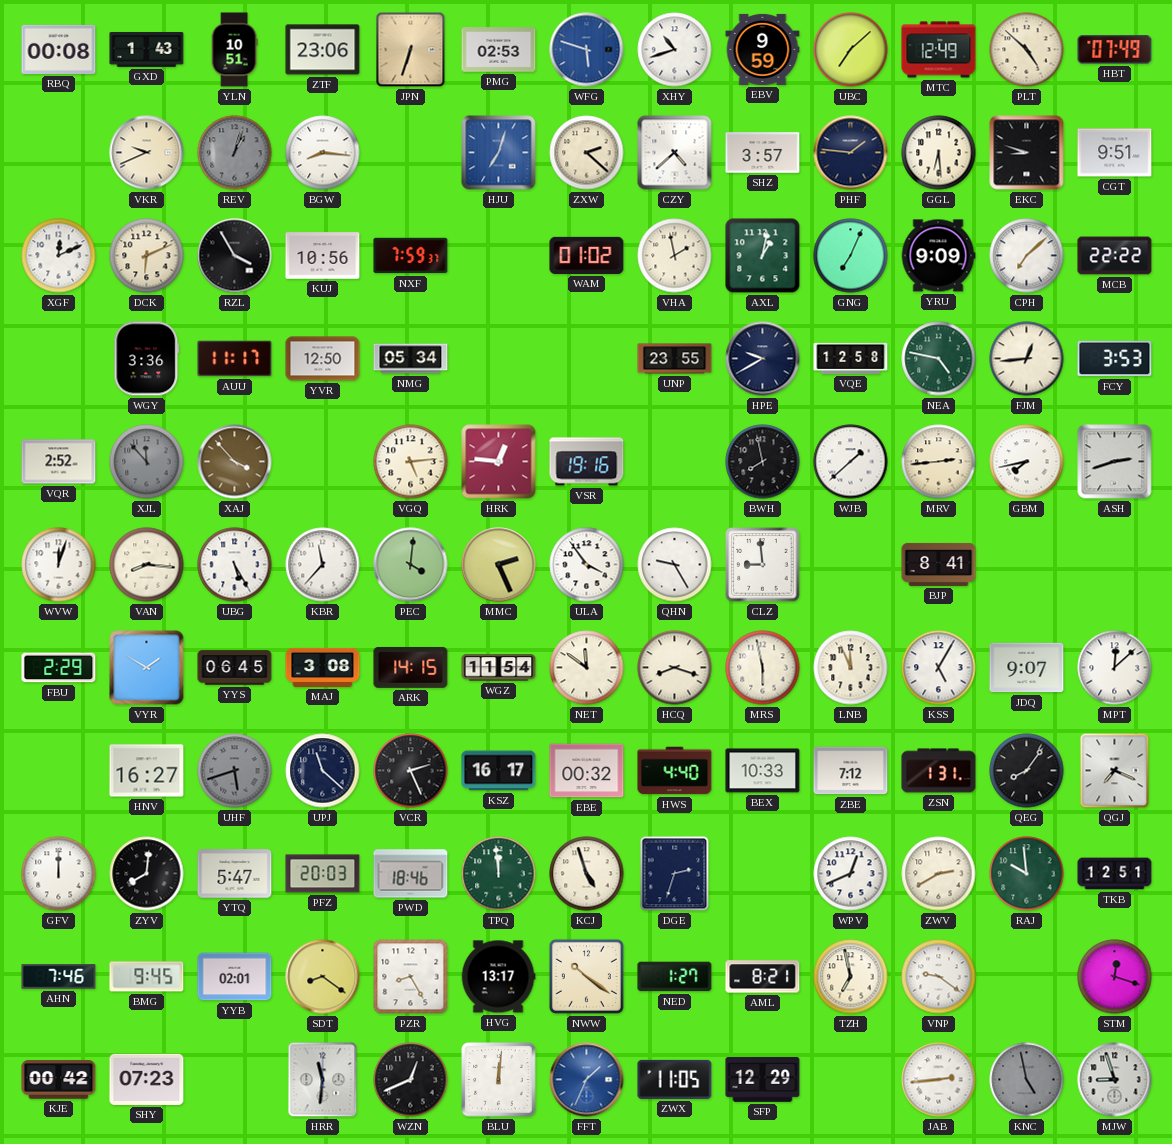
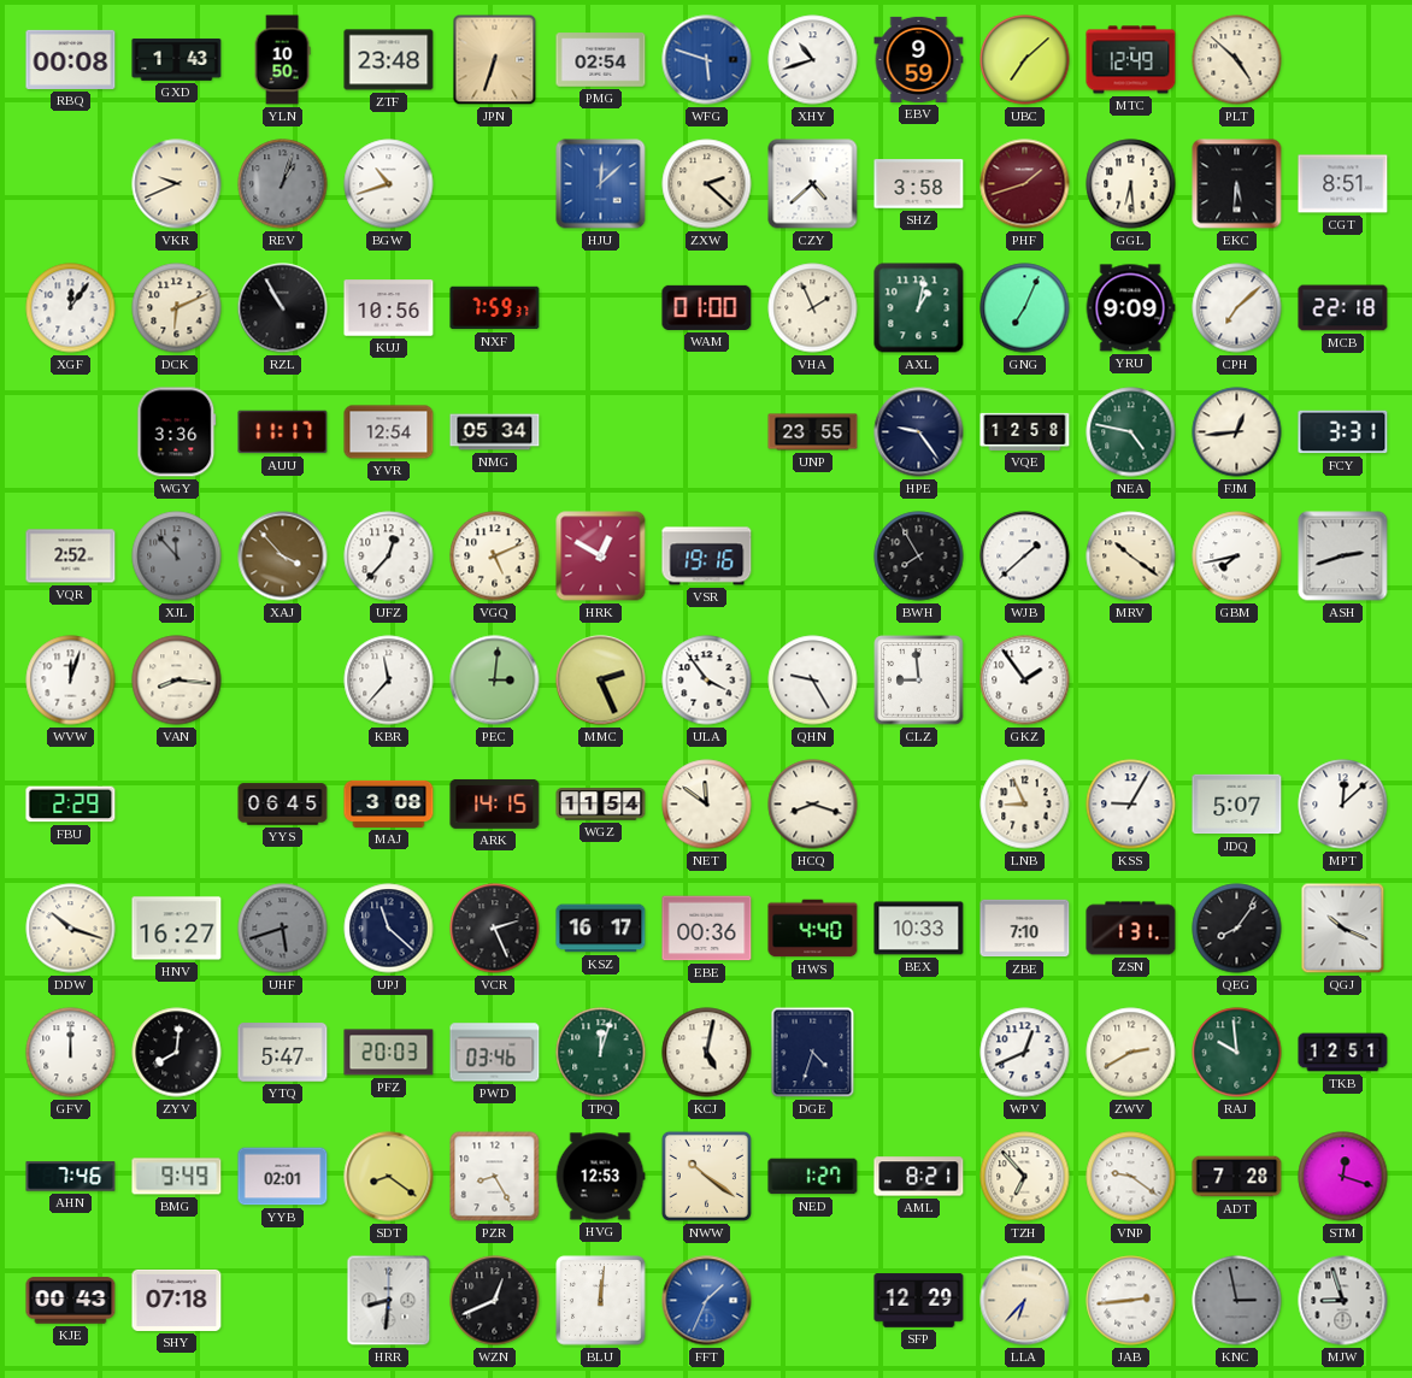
YLN: 10:51 -> 10:50 (282, 60)
ZTF: 23:06 -> 23:48 (389, 60)
PMG: 02:53 -> 02:54 (601, 60)
HBT: 07:49 -> none (1115, 50)
BGW: 8:16 -> 10:42 (389, 184)
HJU: 7:03 -> 12:08 (601, 184)
SHZ: 3:57 -> 3:58 (919, 184)
PHF: 1:46 -> 1:42 (1025, 184)
PHF dial: navy -> burgundy (1025, 184)
EKC: 8:48 -> 5:31 (1237, 184)
CGT: 9:51 -> 8:51 (1343, 184)
XGF: 12:11 -> 12:06 (71, 308)
RZL: 3:55 -> 10:55 (283, 308)
WAM: 01:02 -> 01:00 (707, 307)
VHA: 1:58 -> 1:56 (813, 308)
MCB: 22:22 -> 22:18 (1343, 308)
YVR: 12:50 -> 12:54 (389, 432)
HPE: 9:40 -> 9:24 (919, 432)
FCY: 3:53 -> 3:31 (1343, 432)
UFZ: none -> 12:37 (389, 556)
VGQ: 5:14 -> 5:11 (495, 556)
HRK: 12:46 -> 12:50 (601, 556)
BWH: 7:58 -> 7:55 (919, 556)
MRV: 2:44 -> 10:21 (1131, 556)
UBG: 5:25 -> none (235, 565)
PEC: 4:01 -> 3:01 (495, 681)
GKZ: none -> 1:54 (1025, 681)
BJP: 8:41 -> none (939, 564)
VYR: 1:50 -> none (147, 668)
MRS: 5:58 -> none (763, 668)
LNB: 11:56 -> 8:56 (1025, 805)
KSS: 5:05 -> 9:05 (1131, 805)
JDQ: 9:07 -> 5:07 (1237, 805)
DDW: none -> 10:18 (71, 929)
EBE: 00:32 -> 00:36 (707, 929)
ZBE: 7:12 -> 7:10 (1025, 929)
QGJ: 7:19 -> 10:19 (1343, 929)
PWD: 18:46 -> 03:46 (495, 1053)
TPQ: 11:59 -> 12:03 (601, 1053)
KCJ: 4:57 -> 5:02 (707, 1053)
DGE: 2:33 -> 4:33 (813, 1053)
BMG: 9:45 -> 9:49 (177, 1177)
HVG: 13:17 -> 12:53 (600, 1177)
TZH: 6:58 -> 6:53 (1025, 1177)
ADT: none -> 7:28 (1237, 1177)
KJE: 00:42 -> 00:43 (71, 1301)
SHY: 07:23 -> 07:18 (177, 1300)
HRR: 11:31 -> 8:31 (389, 1301)
ZWX: 11:05 -> none (675, 1079)
LLA: none -> 6:37 (1025, 1301)
KNC: 4:58 -> 2:58 (1237, 1301)
